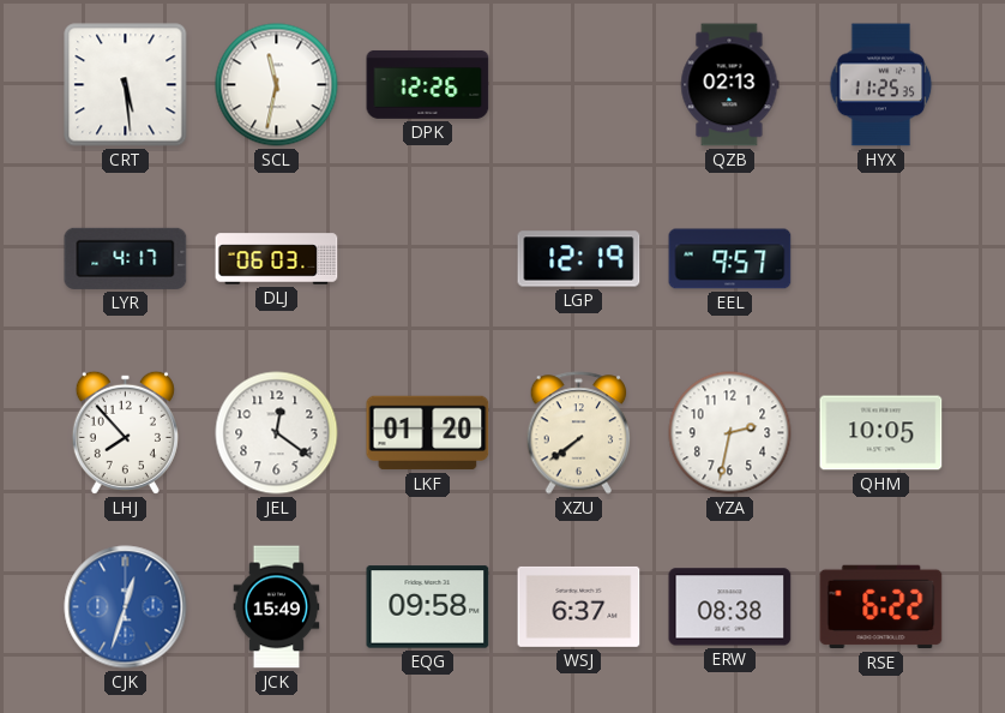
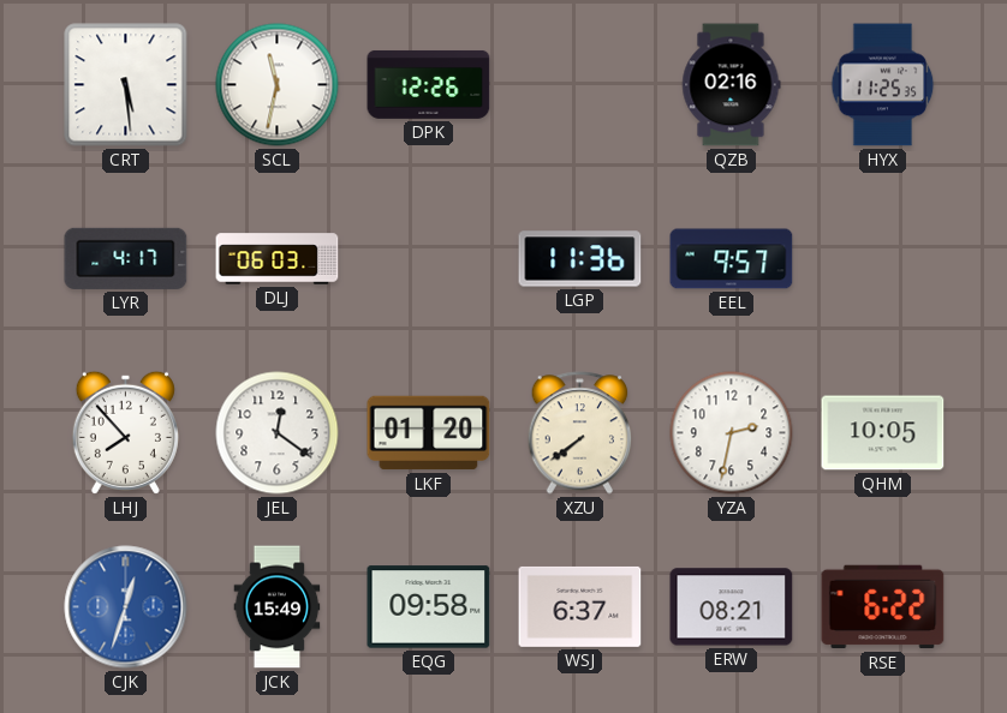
QZB: 02:13 -> 02:16 (731, 85)
LGP: 12:19 -> 11:36 (580, 259)
ERW: 08:38 -> 08:21 (732, 607)
